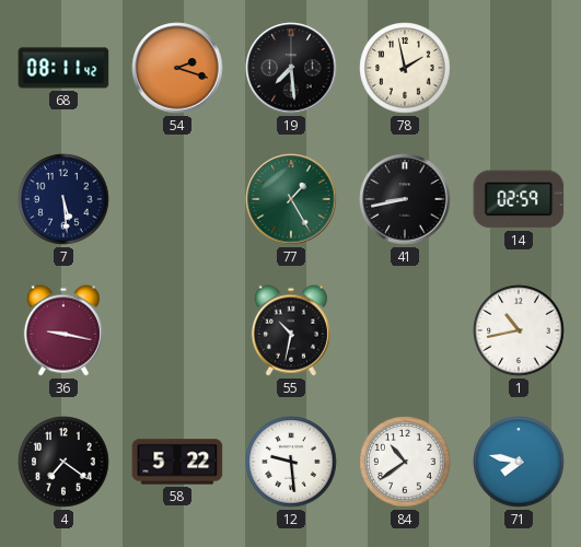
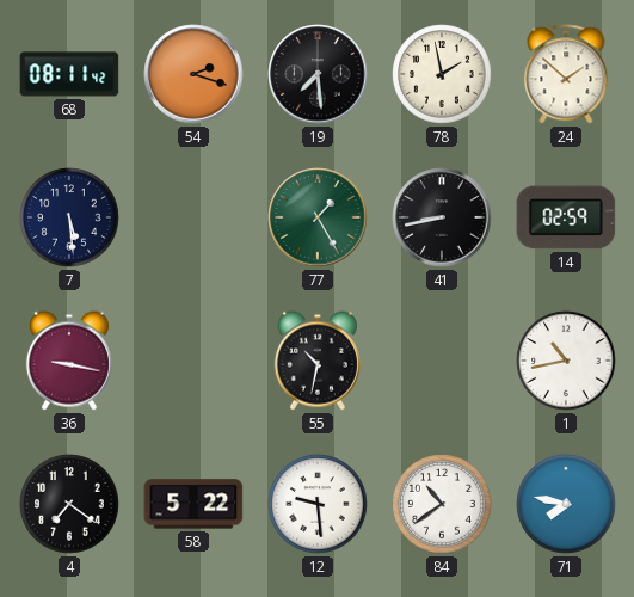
24: none -> 1:52 (566, 74)
